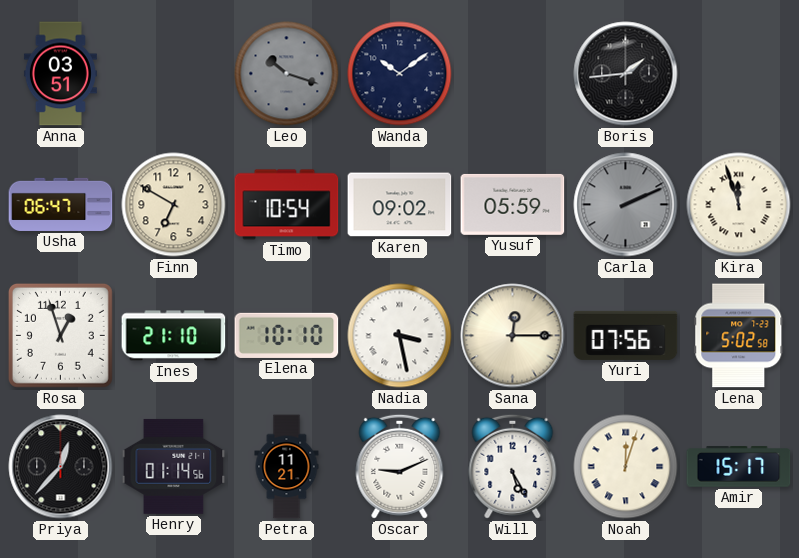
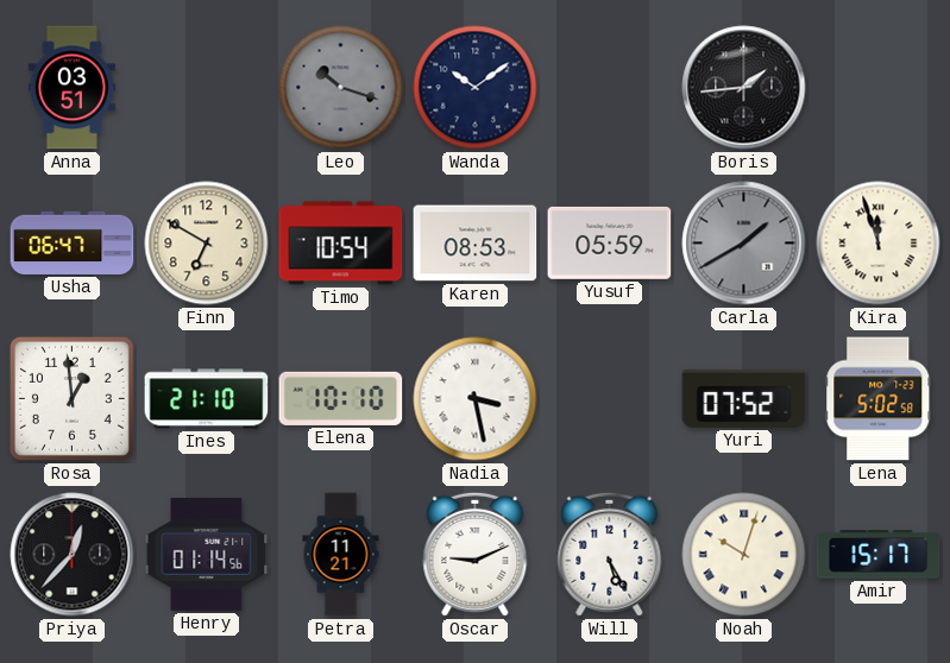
Karen: 09:02 -> 08:53 (476, 244)
Carla: 2:11 -> 1:40 (744, 244)
Rosa: 12:57 -> 12:59 (71, 398)
Sana: 12:15 -> none (513, 336)
Yuri: 07:56 -> 07:52 (744, 398)
Noah: 12:03 -> 10:03 (744, 555)
